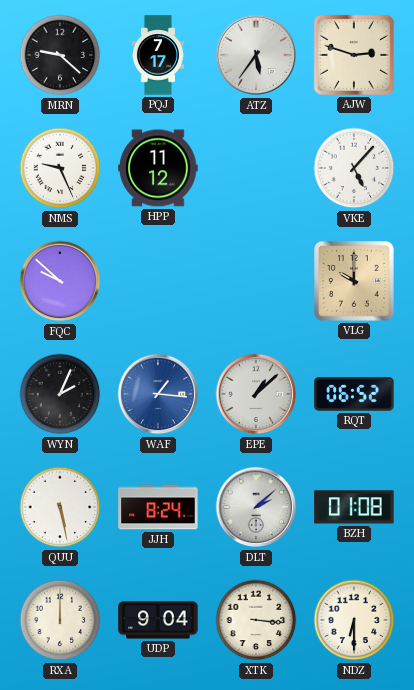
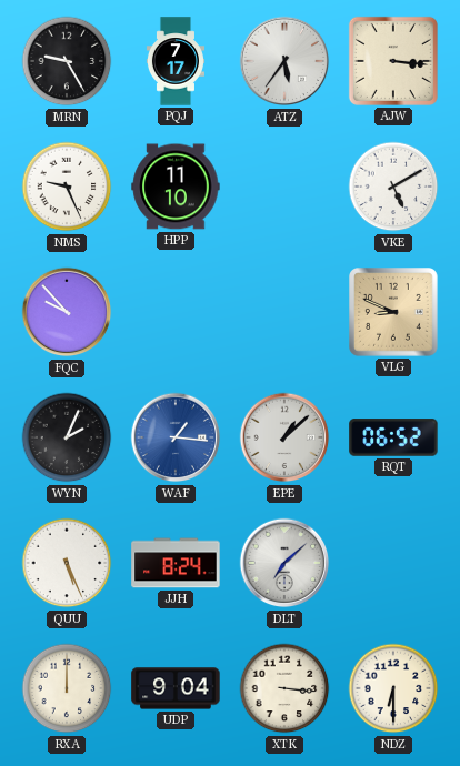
MRN: 9:22 -> 9:25 (67, 61)
AJW: 2:48 -> 3:16 (393, 61)
HPP: 11:12 -> 11:10 (176, 187)
VKE: 5:07 -> 5:10 (393, 187)
FQC: 9:52 -> 9:53 (67, 312)
VLG: 10:00 -> 8:49 (394, 313)
QUU: 5:28 -> 5:26 (67, 563)
DLT: 2:08 -> 7:08 (284, 563)
BZH: 01:08 -> none (354, 507)
